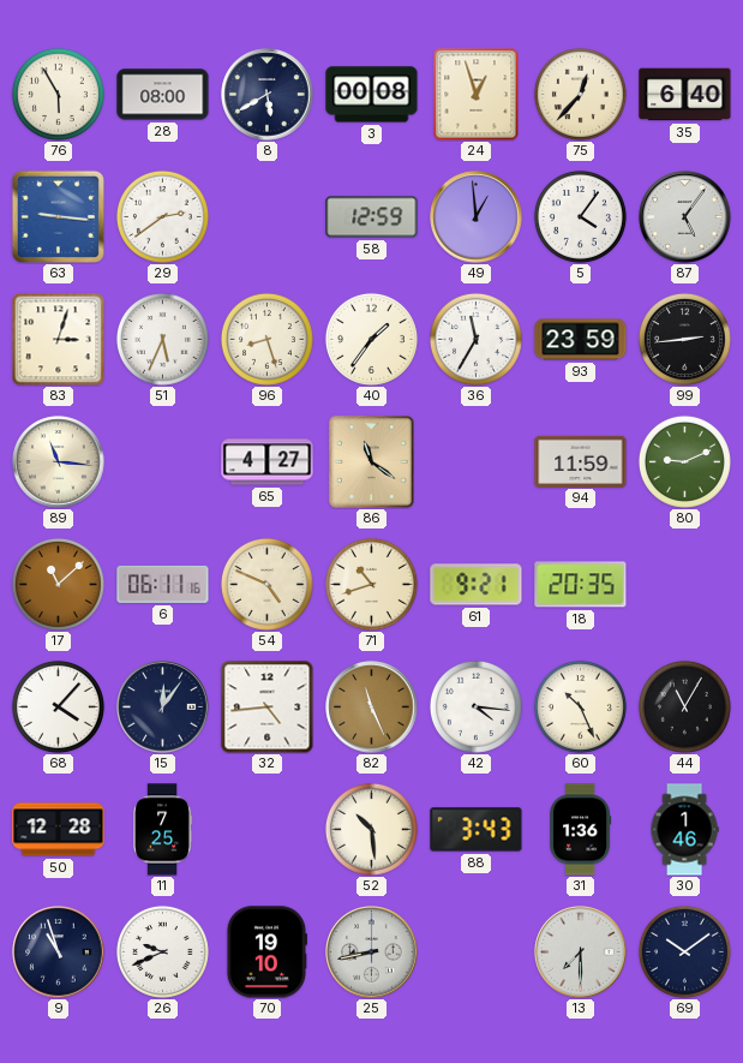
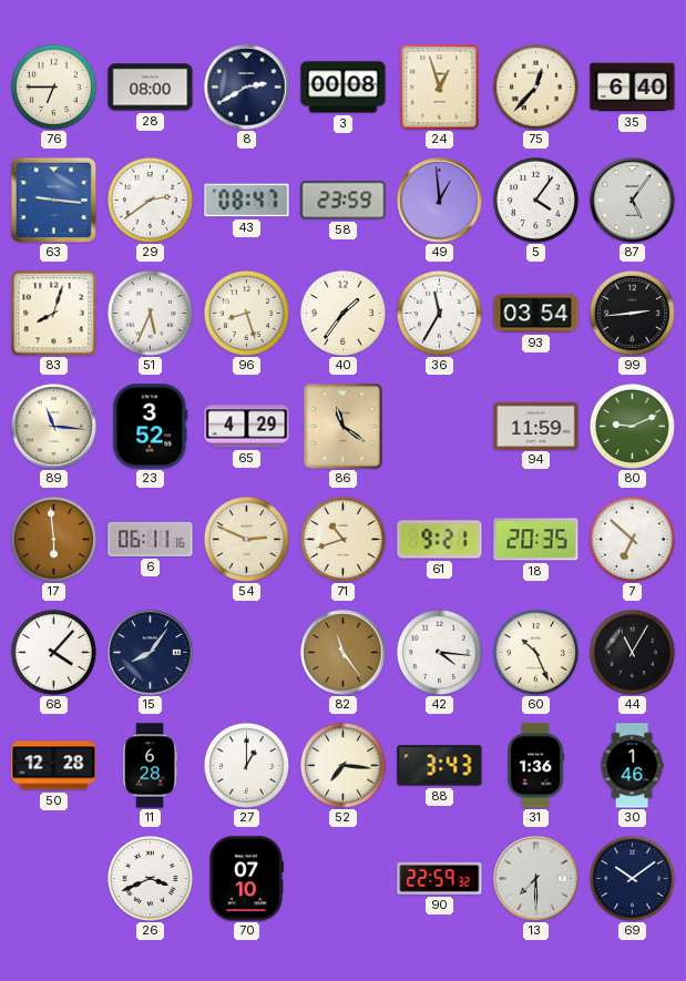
76: 5:55 -> 6:45 (53, 86)
8: 5:40 -> 2:40 (247, 88)
43: none -> 08:47 (247, 201)
58: 12:59 -> 23:59 (344, 201)
83: 3:03 -> 8:03 (53, 313)
93: 23:59 -> 03:54 (536, 314)
23: none -> 3:52 (151, 427)
65: 4:27 -> 4:29 (247, 427)
17: 11:08 -> 5:59 (53, 539)
54: 4:49 -> 2:49 (246, 539)
7: none -> 6:52 (632, 539)
15: 12:06 -> 8:06 (151, 653)
32: 4:44 -> none (266, 706)
82: 11:26 -> 11:24 (344, 653)
11: 7:25 -> 6:28 (151, 766)
27: none -> 1:00 (246, 765)
52: 10:29 -> 7:16 (342, 765)
9: 10:57 -> none (59, 952)
26: 9:41 -> 3:41 (150, 878)
70: 19:10 -> 07:10 (246, 879)
25: 8:43 -> none (372, 952)
90: none -> 22:59 (440, 878)
